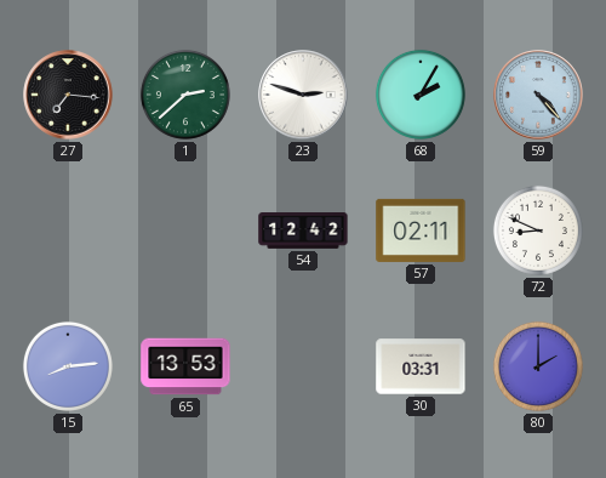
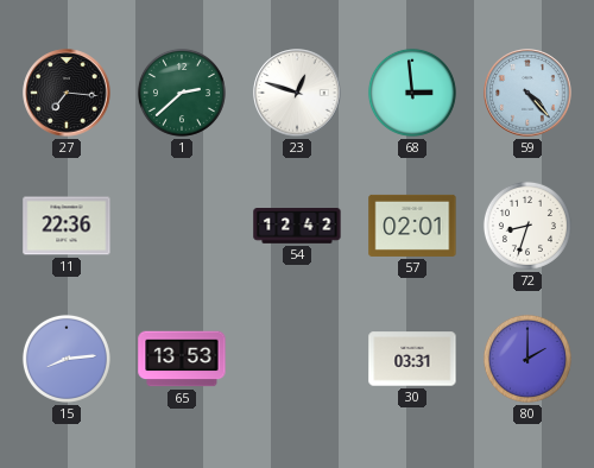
23: 2:48 -> 12:48 (297, 93)
68: 2:05 -> 2:59 (412, 93)
11: none -> 22:36 (67, 226)
57: 02:11 -> 02:01 (412, 226)
72: 8:49 -> 8:33 (527, 226)
